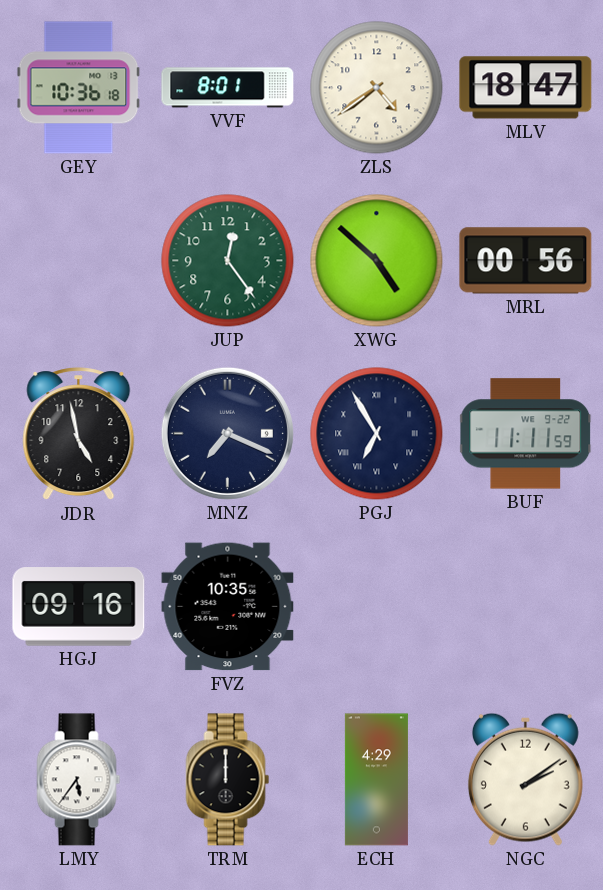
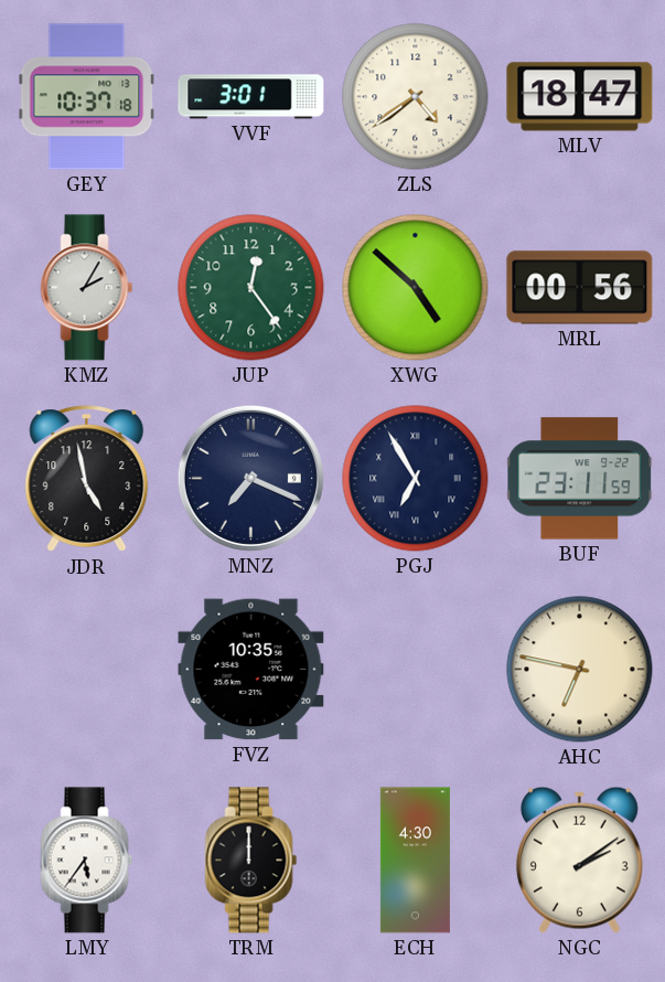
GEY: 10:36 -> 10:37 (87, 97)
VVF: 8:01 -> 3:01 (251, 97)
KMZ: none -> 2:05 (87, 288)
BUF: 11:11 -> 23:11 (580, 479)
HGJ: 09:16 -> none (79, 607)
AHC: none -> 6:47 (580, 670)
ECH: 4:29 -> 4:30 (415, 861)
